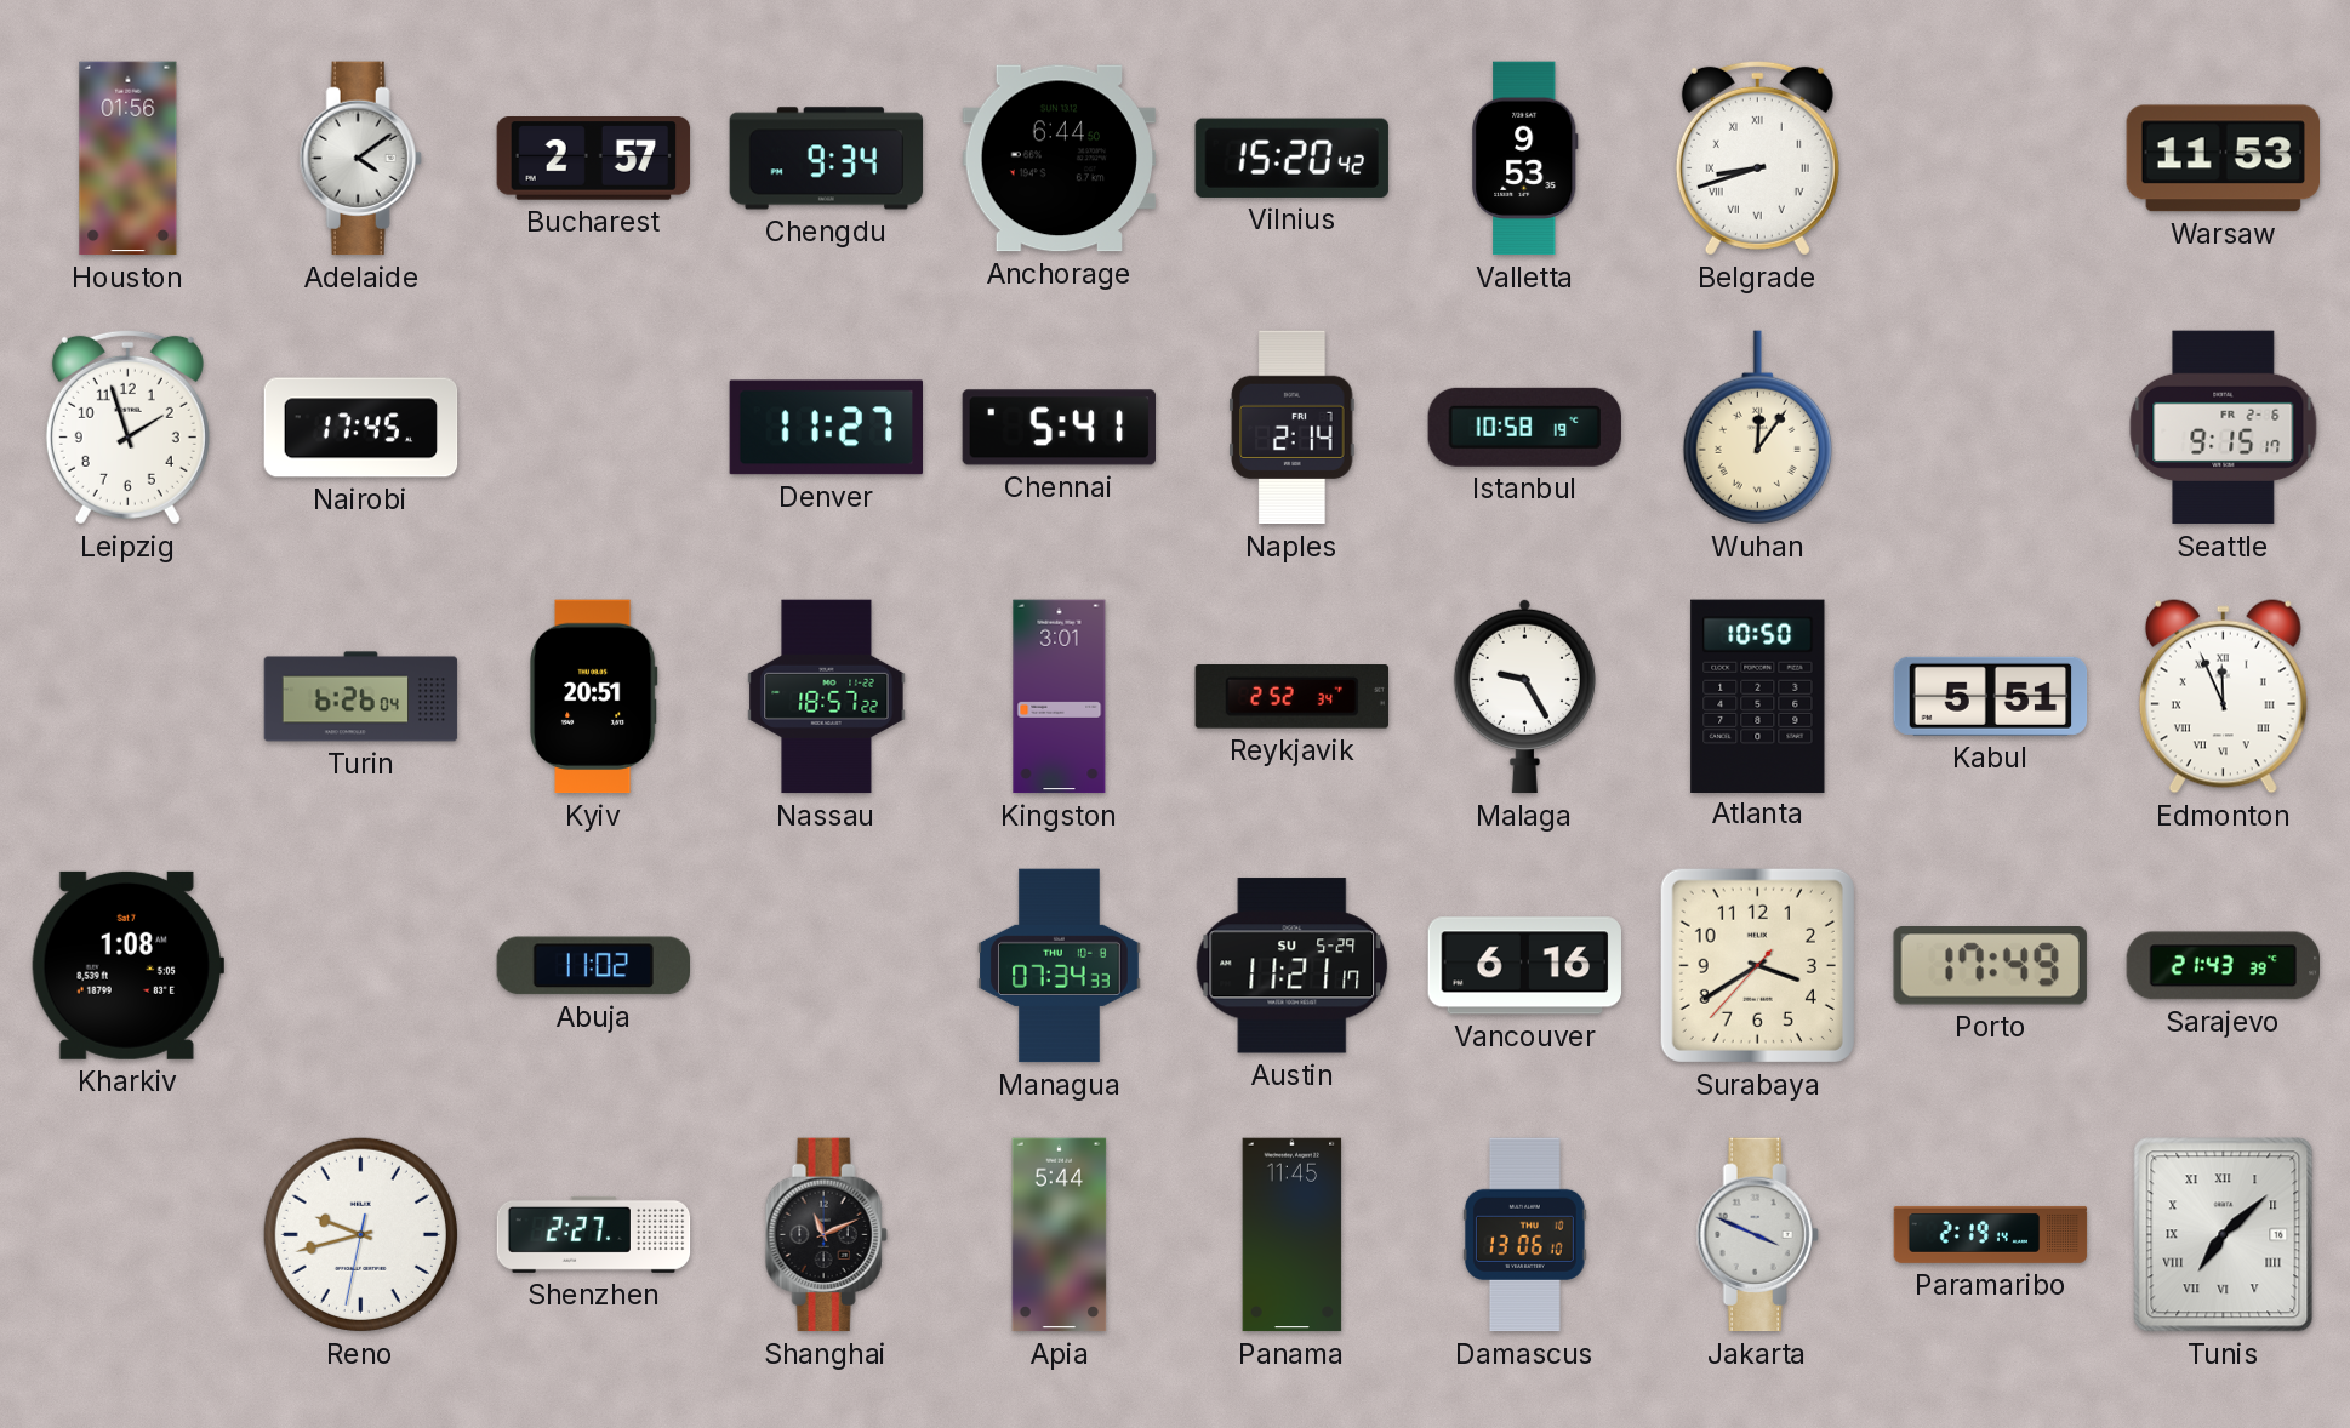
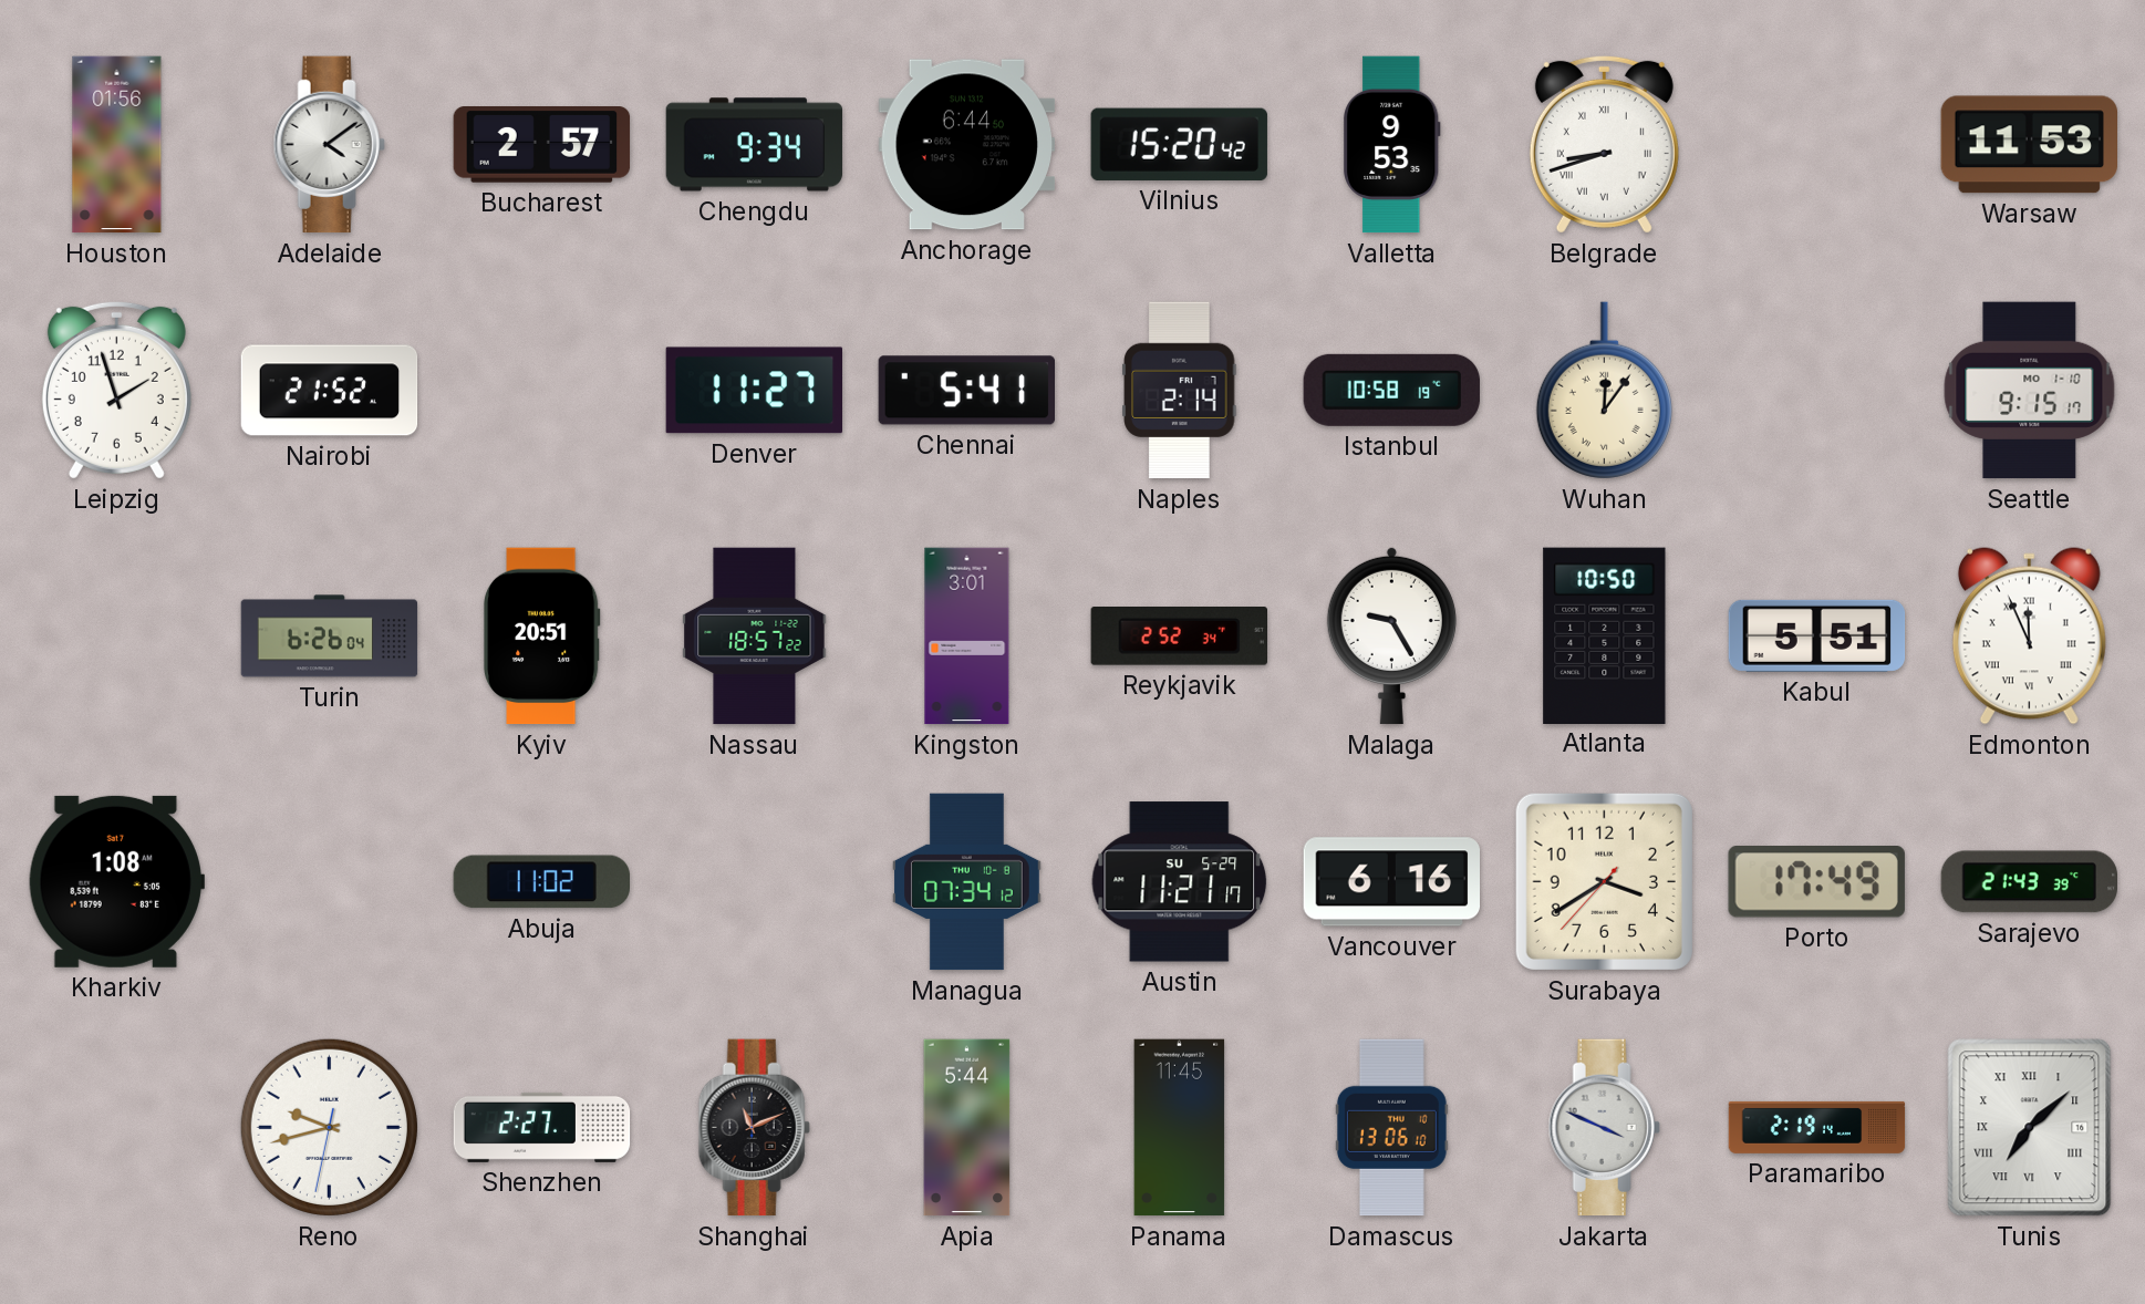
Nairobi: 17:45 -> 21:52 (330, 391)
Seattle date: FR 2-6 -> MO 1-10 (2030, 391)
Managua: 07:34:33 -> 07:34:12 (967, 882)
